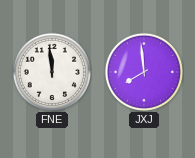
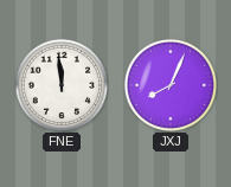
JXJ: 7:59 -> 8:04 (169, 84)
